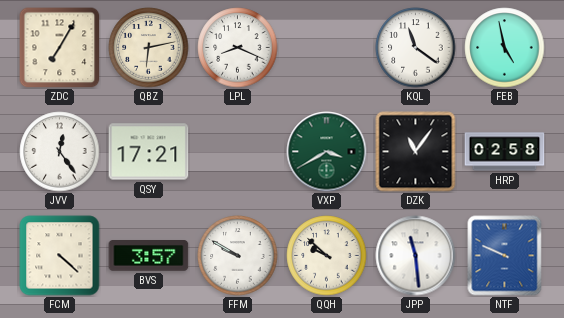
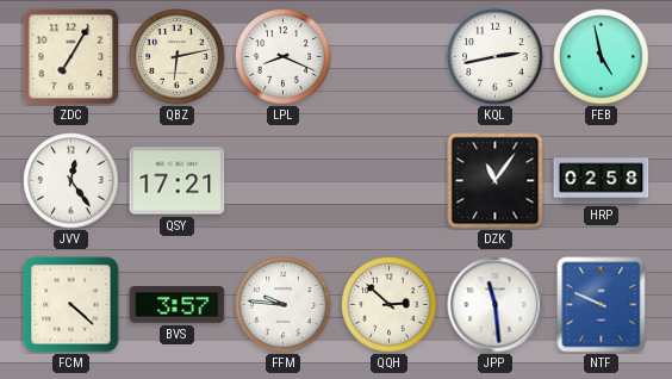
KQL: 11:21 -> 2:43 (496, 57)
VXP: 3:40 -> none (327, 152)
FFM: 9:50 -> 9:46 (284, 305)
QQH: 9:52 -> 2:52 (390, 305)
